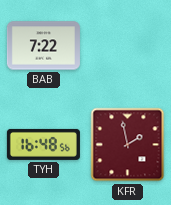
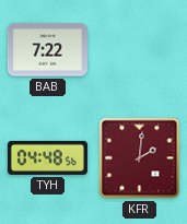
TYH: 16:48 -> 04:48 (47, 157)
KFR: 1:58 -> 2:01 (140, 158)
